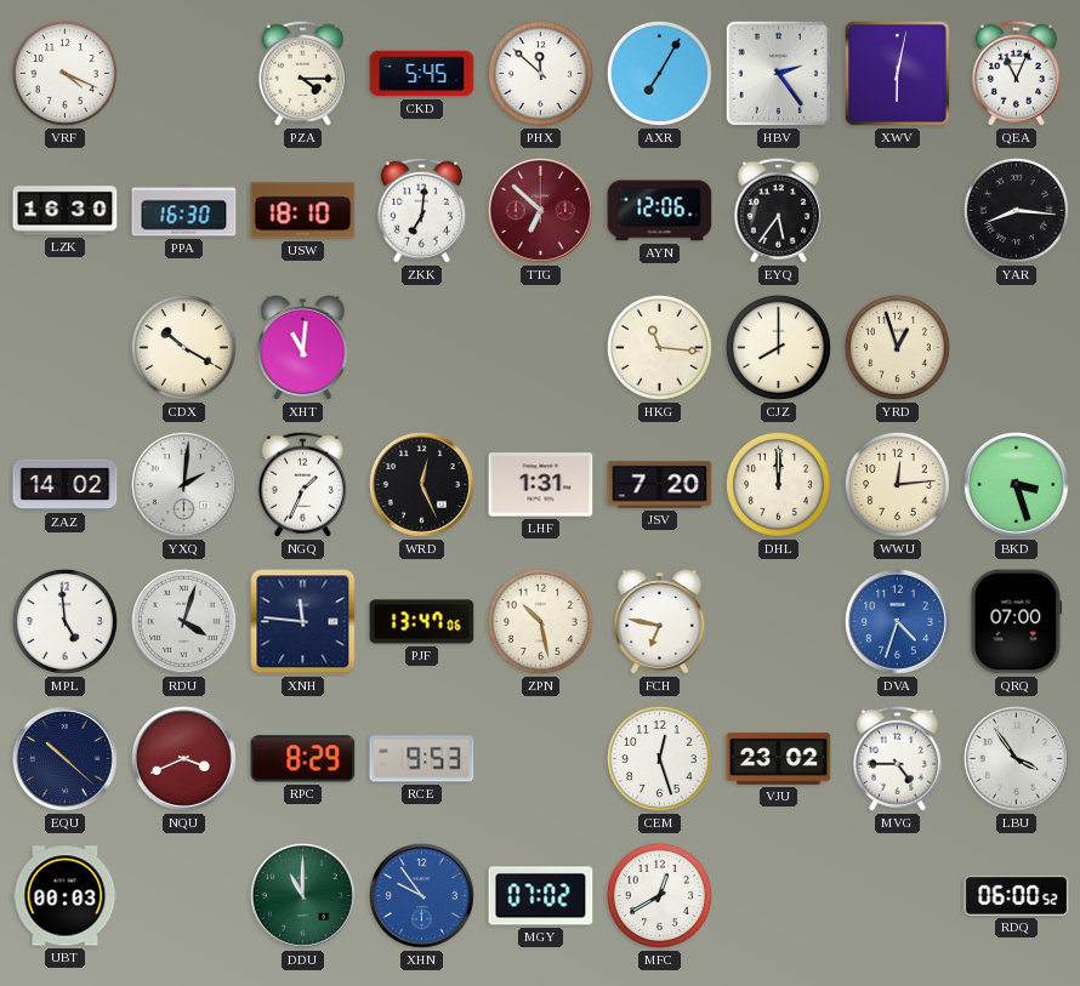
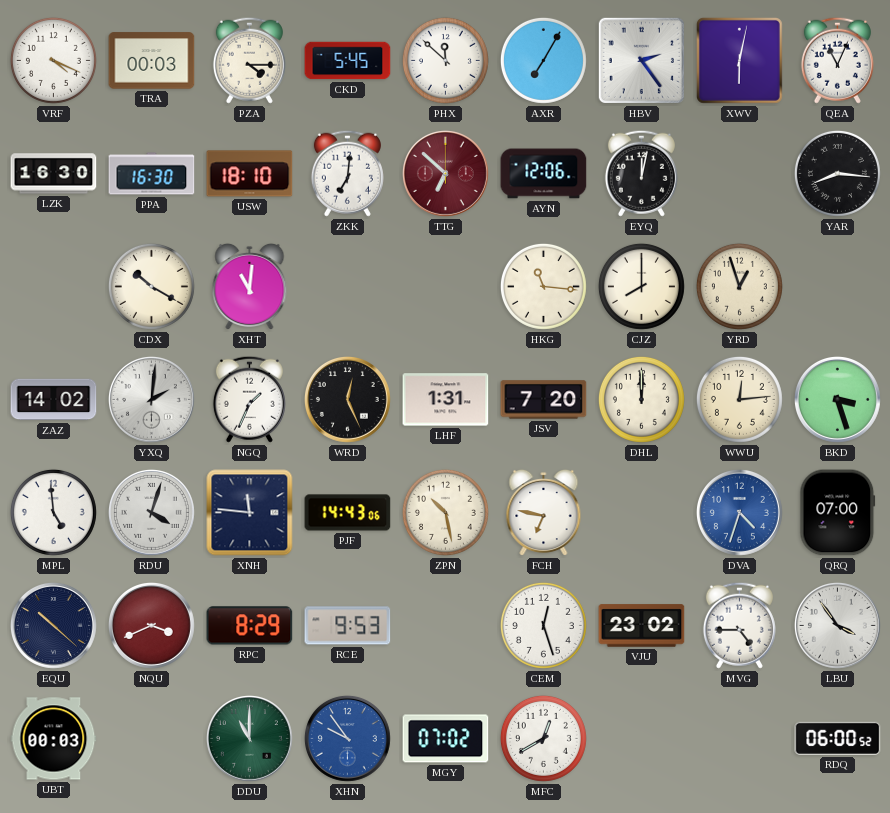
TRA: none -> 00:03 (152, 61)
EYQ: 5:36 -> 12:02 (641, 173)
PJF: 13:47 -> 14:43 (348, 513)
